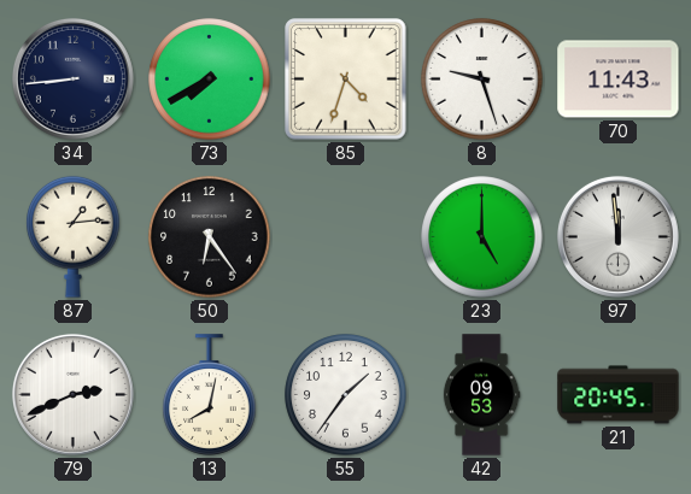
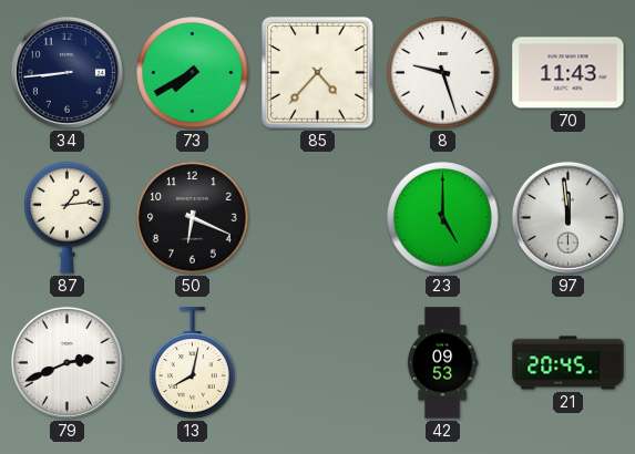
85: 4:33 -> 4:37 (318, 73)
50: 6:24 -> 6:19 (193, 218)
55: 1:36 -> none (346, 395)
